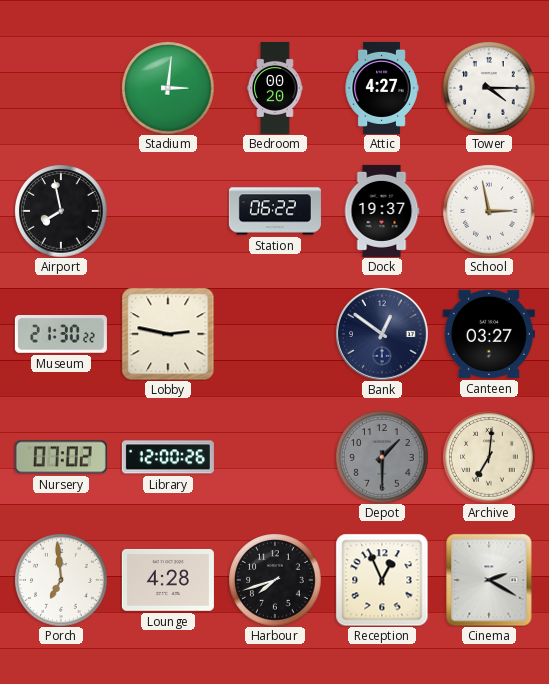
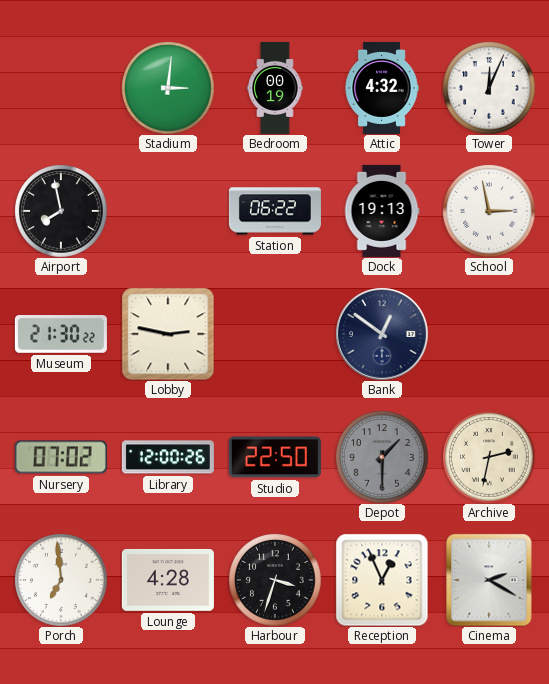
Bedroom: 00:20 -> 00:19 (275, 88)
Attic: 4:27 -> 4:32 (382, 88)
Tower: 4:15 -> 12:04 (489, 88)
Dock: 19:37 -> 19:13 (382, 211)
Canteen: 03:27 -> none (489, 334)
Studio: none -> 22:50 (275, 457)
Archive: 7:01 -> 2:32 (489, 457)
Harbour: 7:42 -> 3:33 (275, 580)
